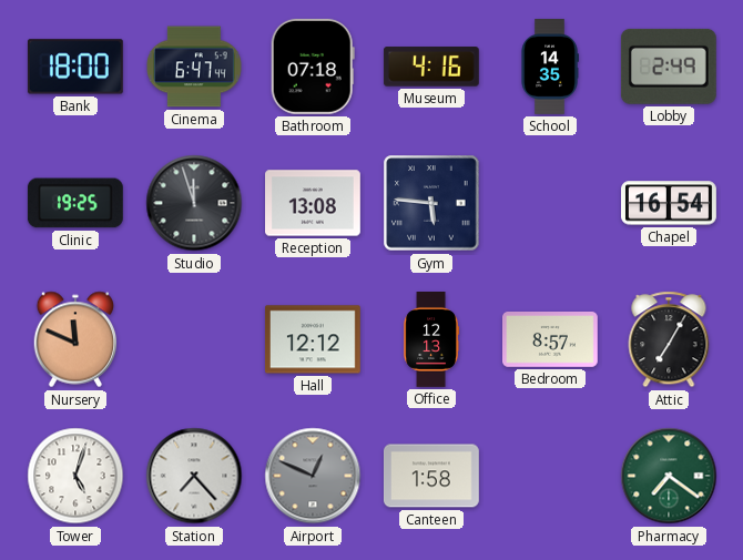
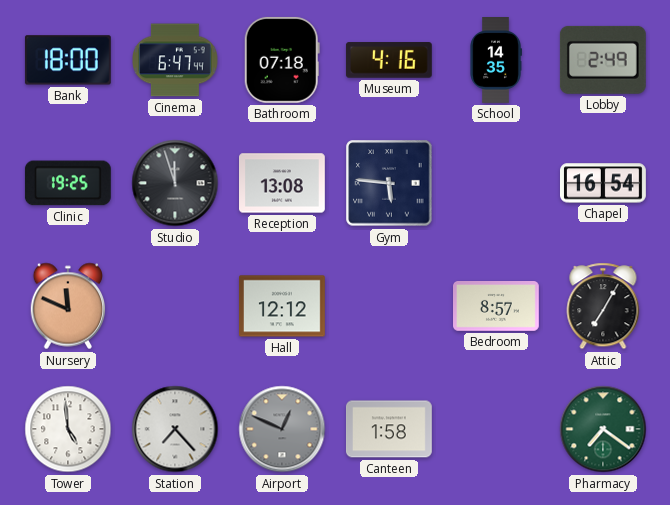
Office: 12:13 -> none (430, 340)
Tower: 5:03 -> 4:59 (68, 429)
